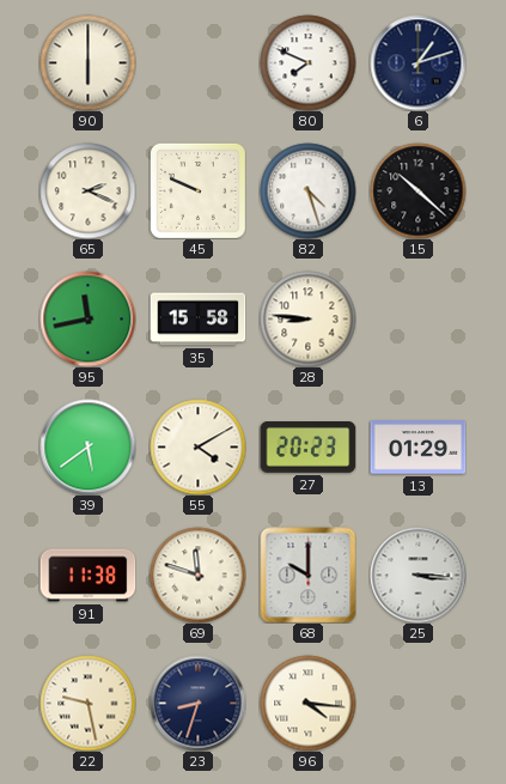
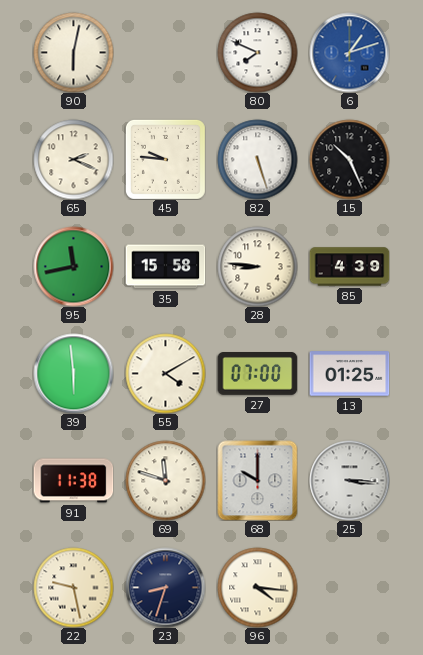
90: 6:00 -> 6:02 (73, 52)
6 dial: navy -> blue (349, 52)
45: 9:49 -> 9:46 (165, 159)
82: 4:27 -> 5:27 (257, 159)
15: 10:22 -> 10:26 (349, 159)
85: none -> 4:39 (349, 267)
39: 5:39 -> 5:59 (73, 373)
27: 20:23 -> 07:00 (257, 374)
13: 01:29 -> 01:25 (349, 374)
